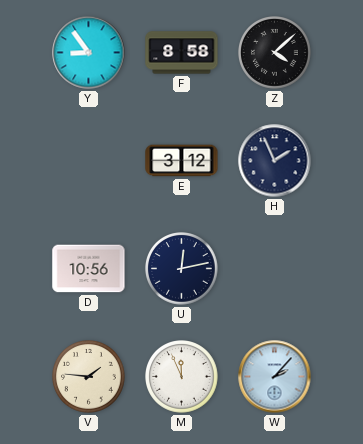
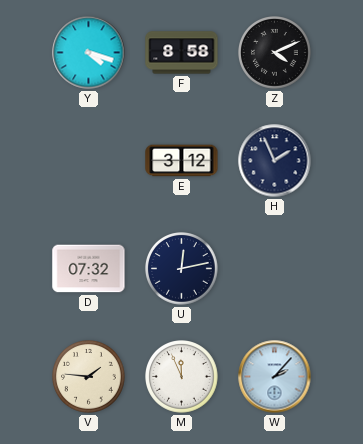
Y: 8:54 -> 4:18 (89, 53)
Z: 4:08 -> 4:11 (275, 53)
D: 10:56 -> 07:32 (89, 269)
